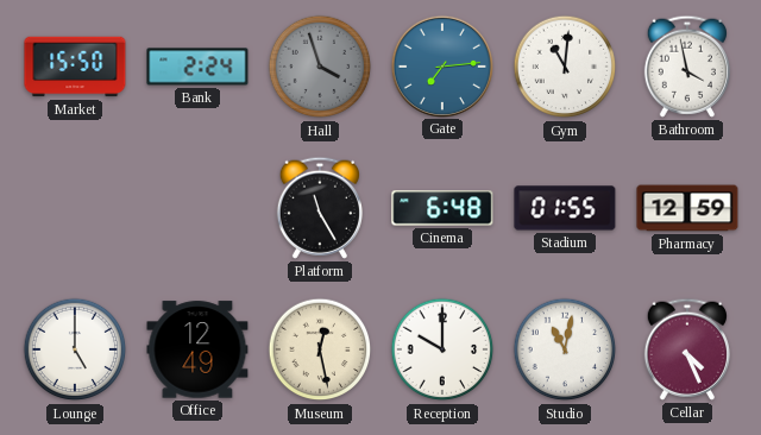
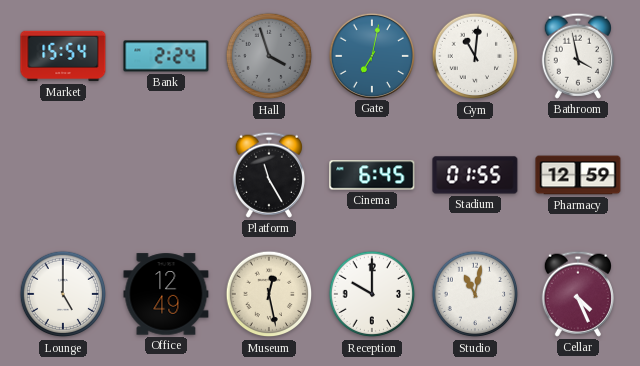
Market: 15:50 -> 15:54 (63, 56)
Gate: 7:14 -> 7:02 (371, 55)
Cinema: 6:48 -> 6:45 (372, 175)
